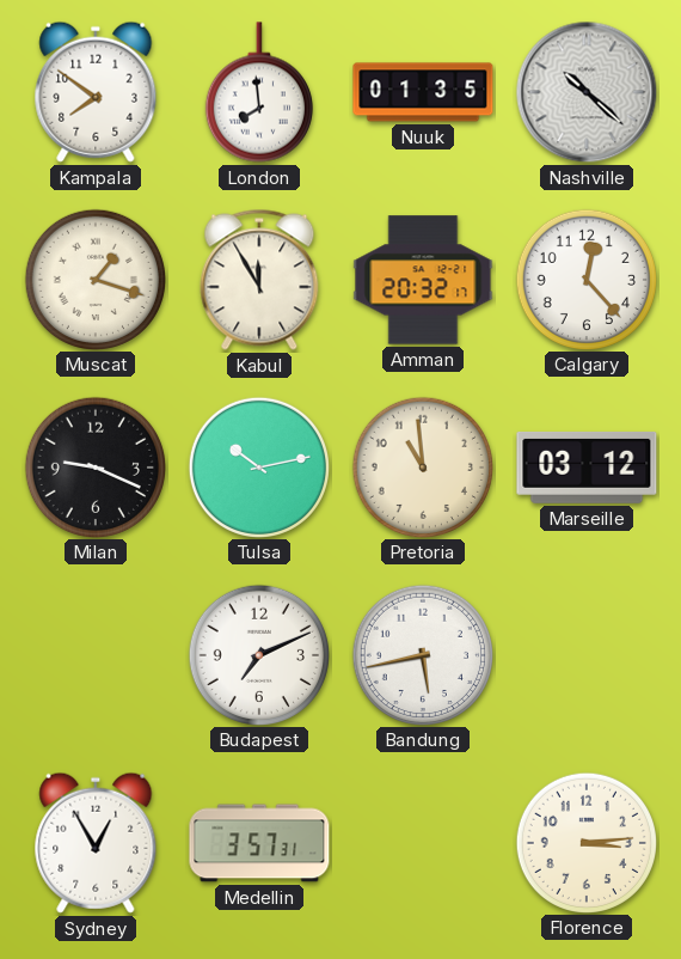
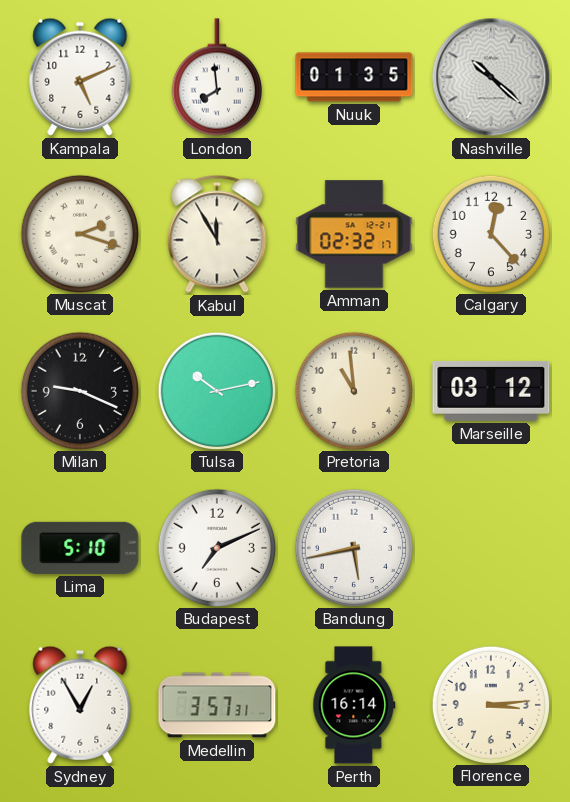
Kampala: 7:51 -> 5:11 (80, 77)
Muscat: 1:18 -> 2:18 (79, 233)
Amman: 20:32 -> 02:32 (354, 234)
Lima: none -> 5:10 (80, 548)
Perth: none -> 16:14 (354, 705)
